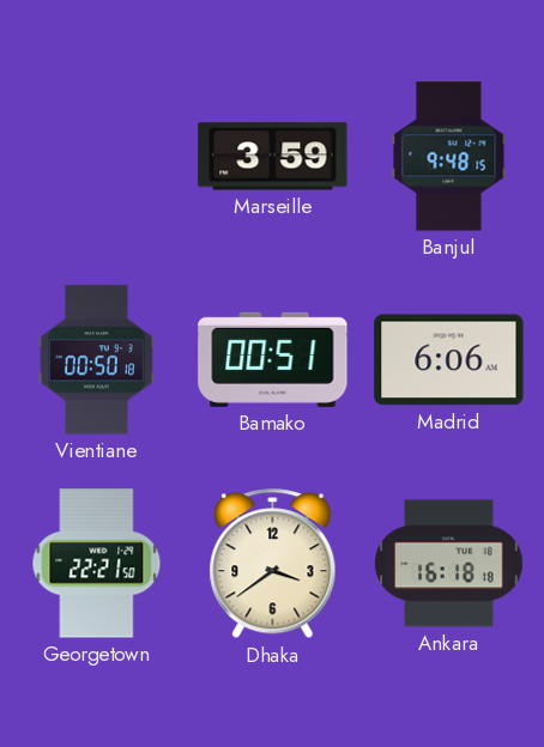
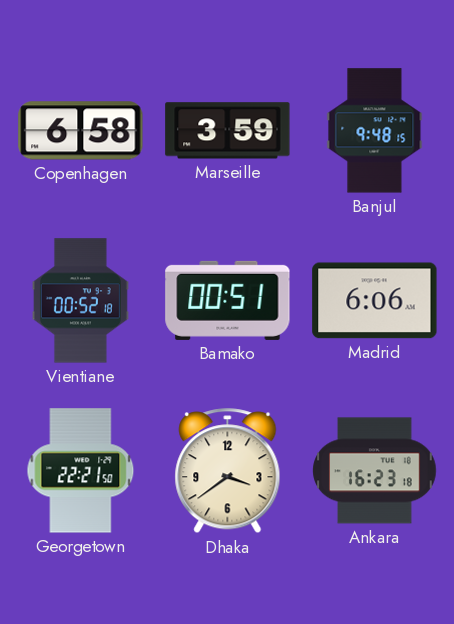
Copenhagen: none -> 6:58 (81, 131)
Vientiane: 00:50 -> 00:52 (80, 301)
Ankara: 16:18 -> 16:23 (375, 471)
